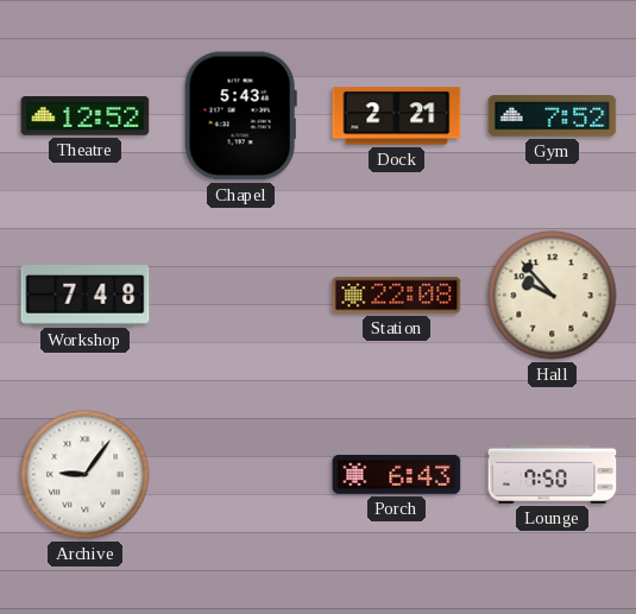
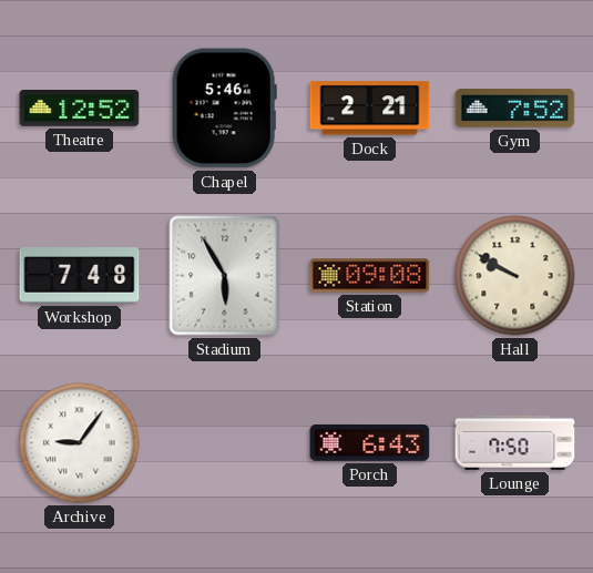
Chapel: 5:43 -> 5:46 (224, 109)
Stadium: none -> 5:55 (225, 276)
Station: 22:08 -> 09:08 (370, 276)
Hall: 9:53 -> 9:50 (515, 276)
